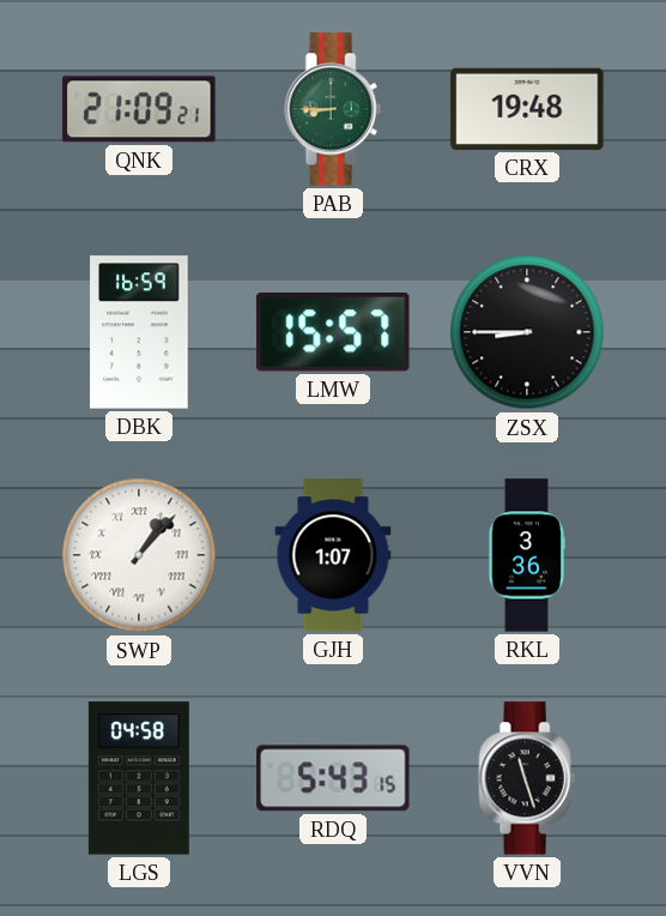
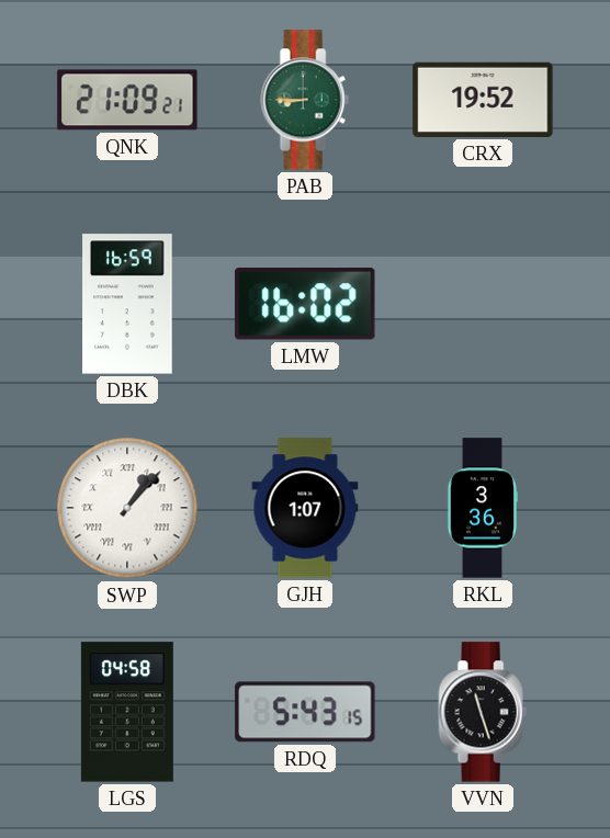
CRX: 19:48 -> 19:52 (483, 100)
LMW: 15:57 -> 16:02 (305, 305)
ZSX: 8:45 -> none (527, 332)
